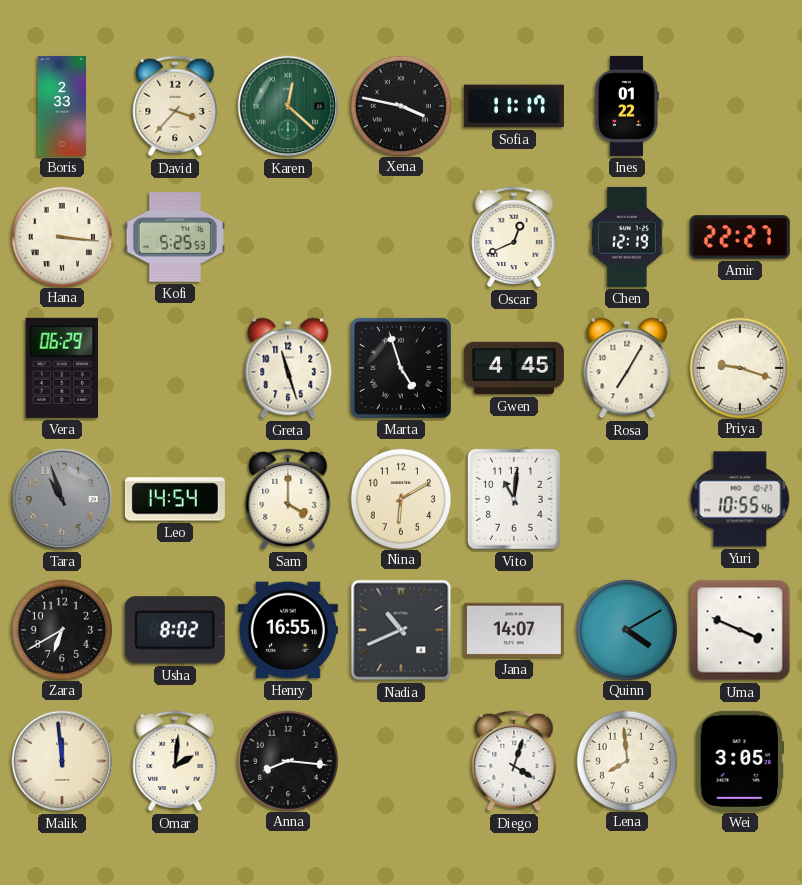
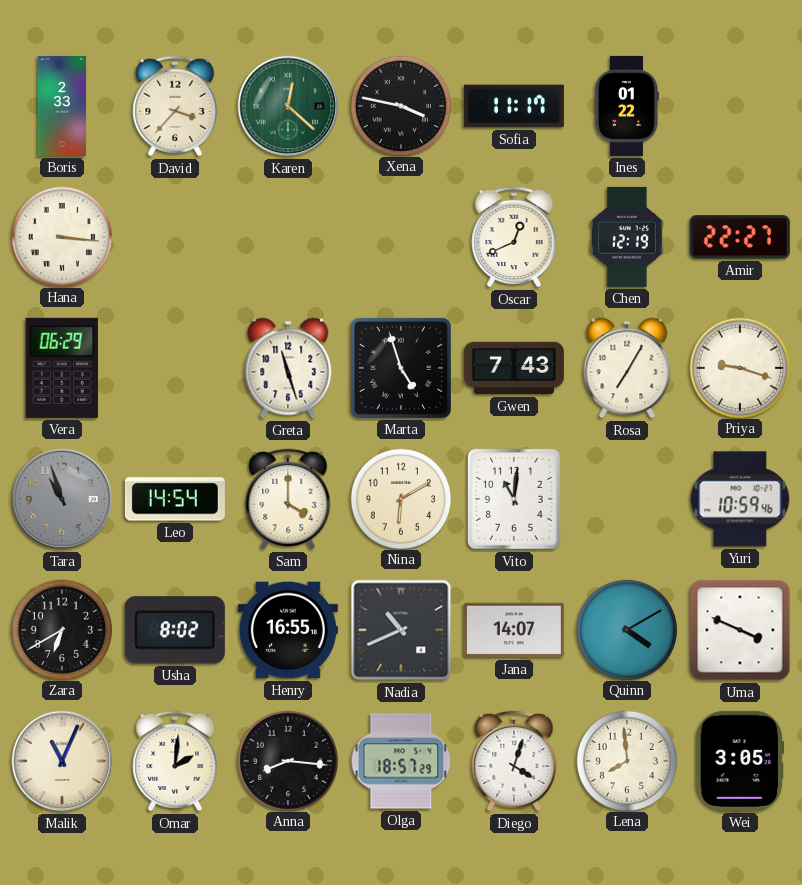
Kofi: 5:25 -> none (175, 237)
Gwen: 4:45 -> 7:43 (514, 368)
Yuri: 10:55 -> 10:59 (740, 499)
Malik: 11:59 -> 11:04 (62, 761)
Olga: none -> 18:57 (401, 761)
